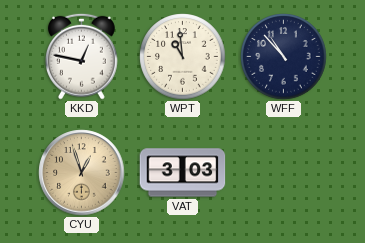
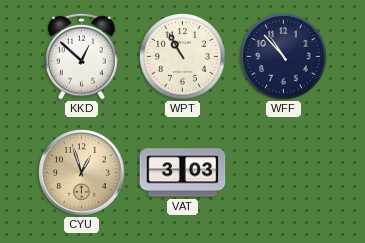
KKD: 12:47 -> 12:52 (81, 56)
WPT: 10:59 -> 10:55 (183, 57)
